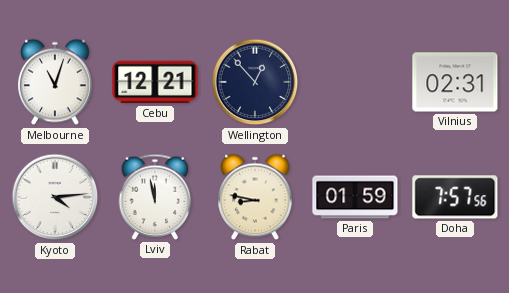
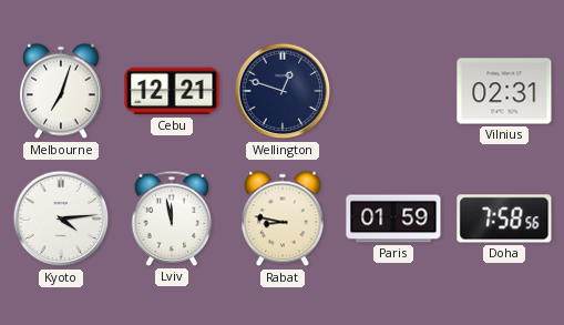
Melbourne: 11:03 -> 7:03 (61, 91)
Wellington: 12:53 -> 12:48 (283, 91)
Doha: 7:57 -> 7:58 (504, 219)
